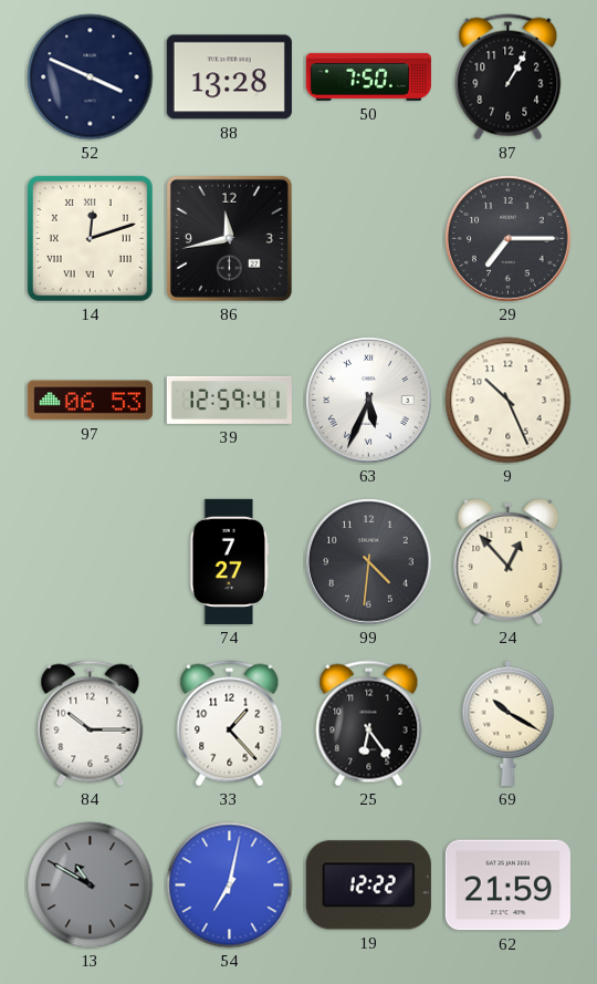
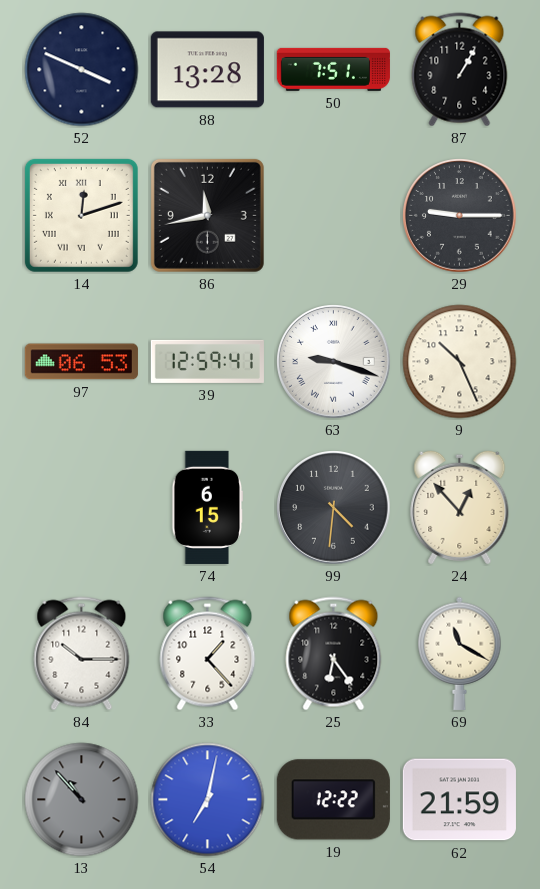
50: 7:50 -> 7:51 (333, 69)
29: 7:15 -> 9:15 (460, 216)
63: 5:34 -> 9:18 (334, 362)
74: 7:27 -> 6:15 (208, 507)
69: 10:20 -> 11:20 (460, 653)
13: 10:50 -> 10:53 (82, 800)
